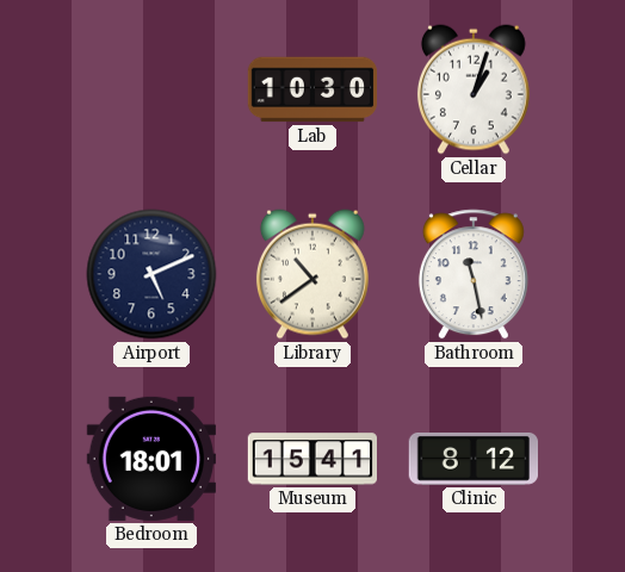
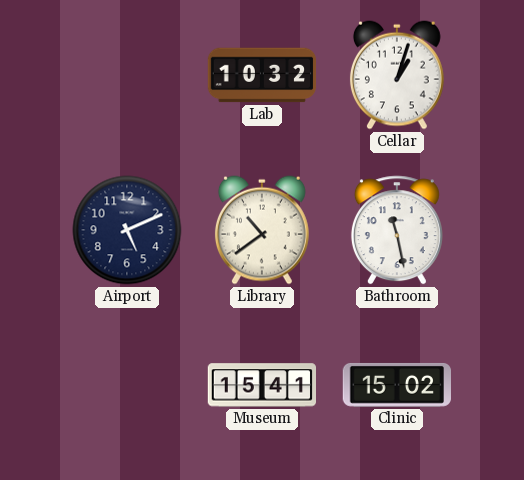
Lab: 10:30 -> 10:32 (262, 75)
Bedroom: 18:01 -> none (150, 459)
Clinic: 8:12 -> 15:02 (396, 385)
